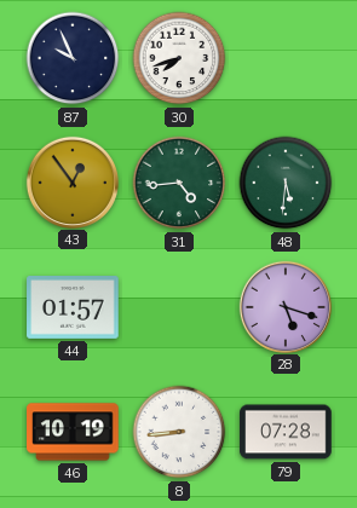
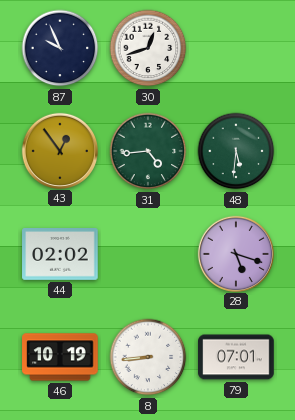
30: 7:42 -> 12:42 (148, 48)
44: 01:57 -> 02:02 (60, 255)
79: 07:28 -> 07:01 (236, 357)
